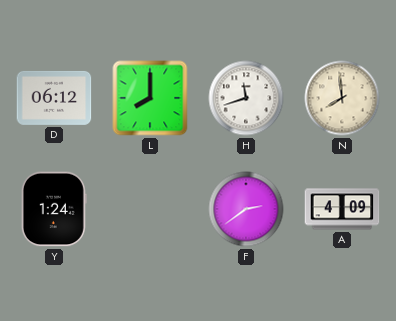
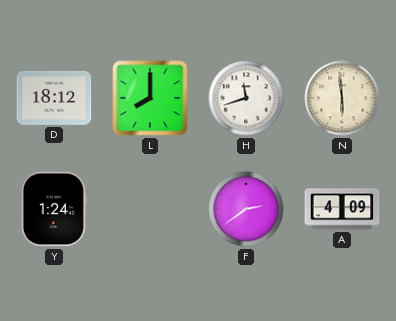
D: 06:12 -> 18:12 (54, 98)
N: 7:59 -> 5:59 (342, 98)
